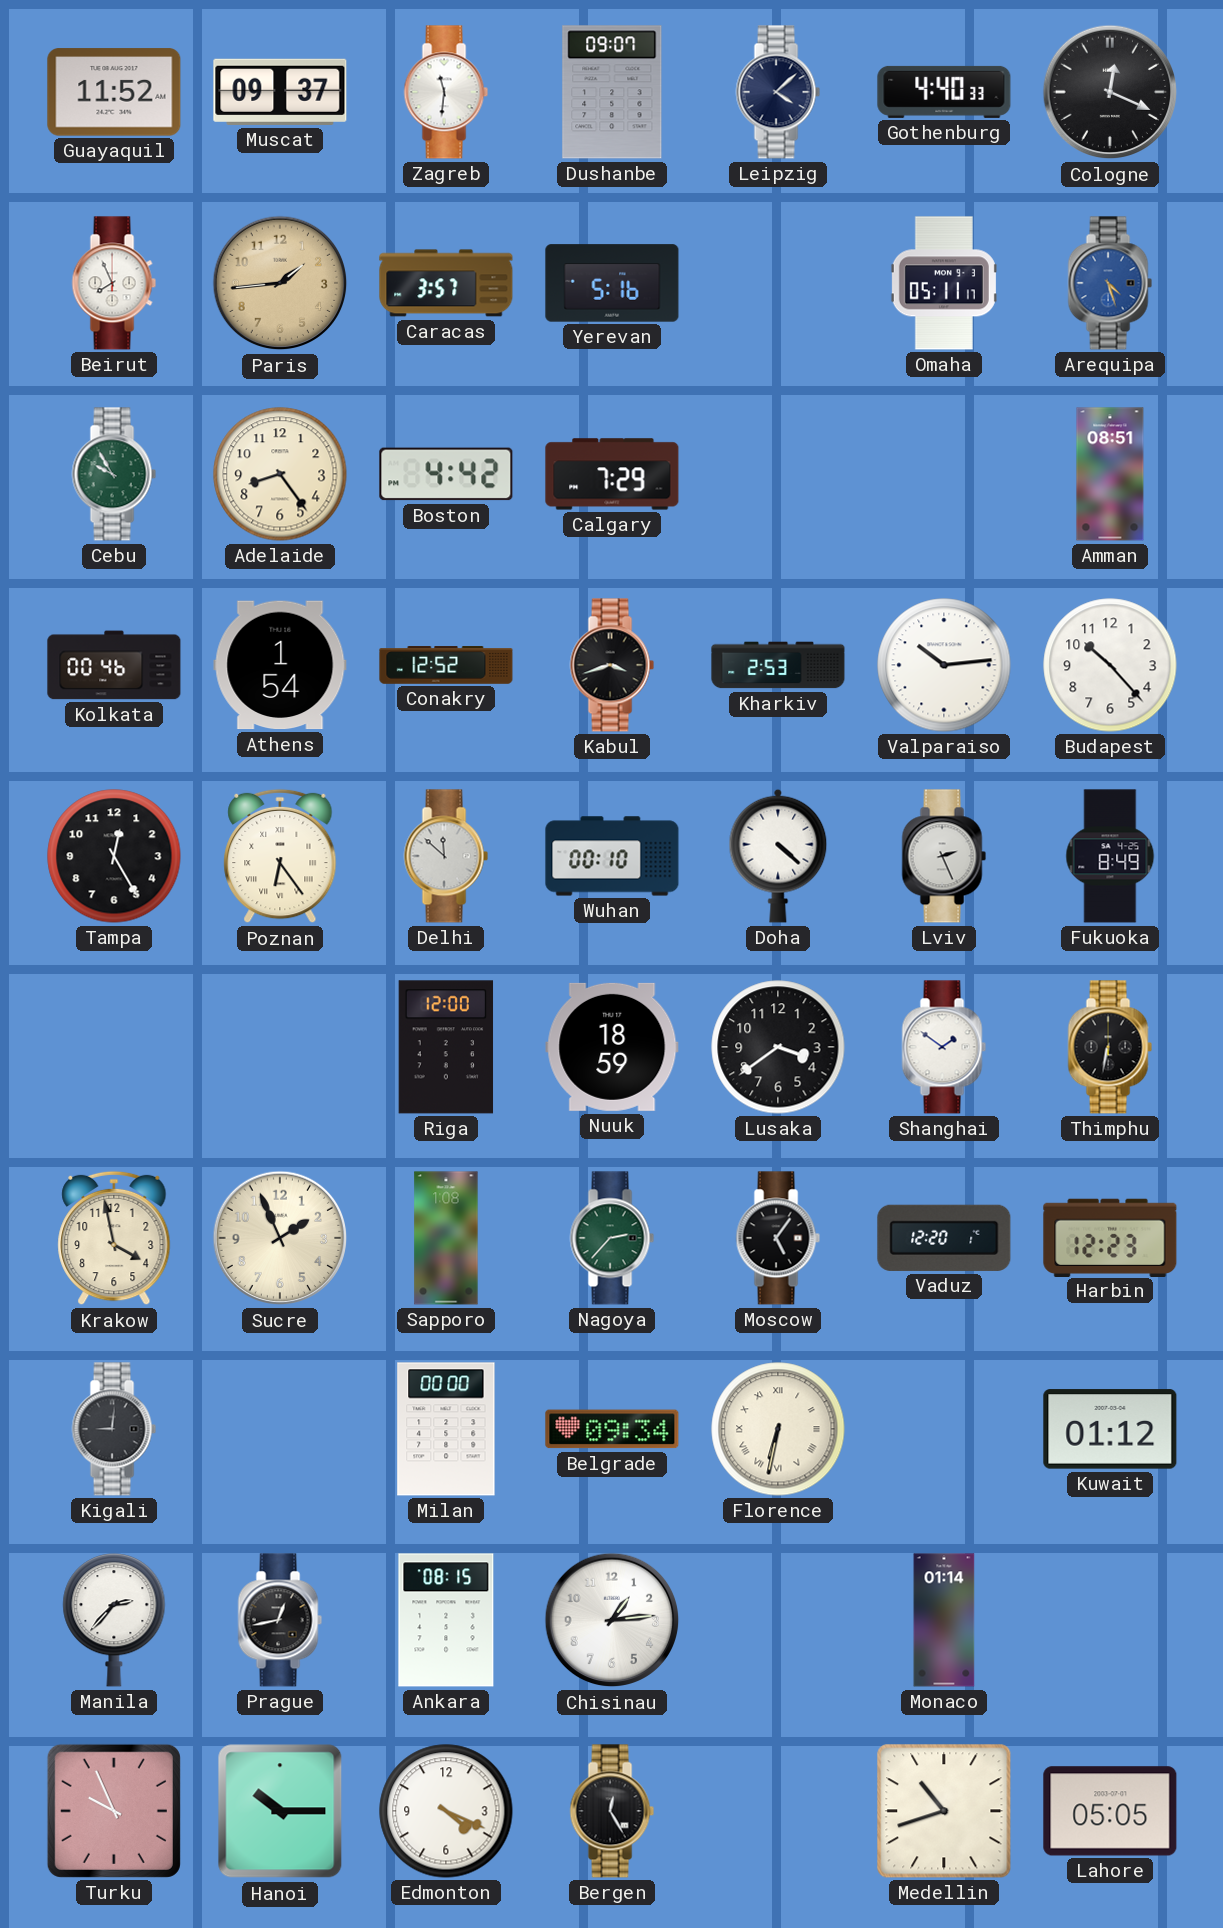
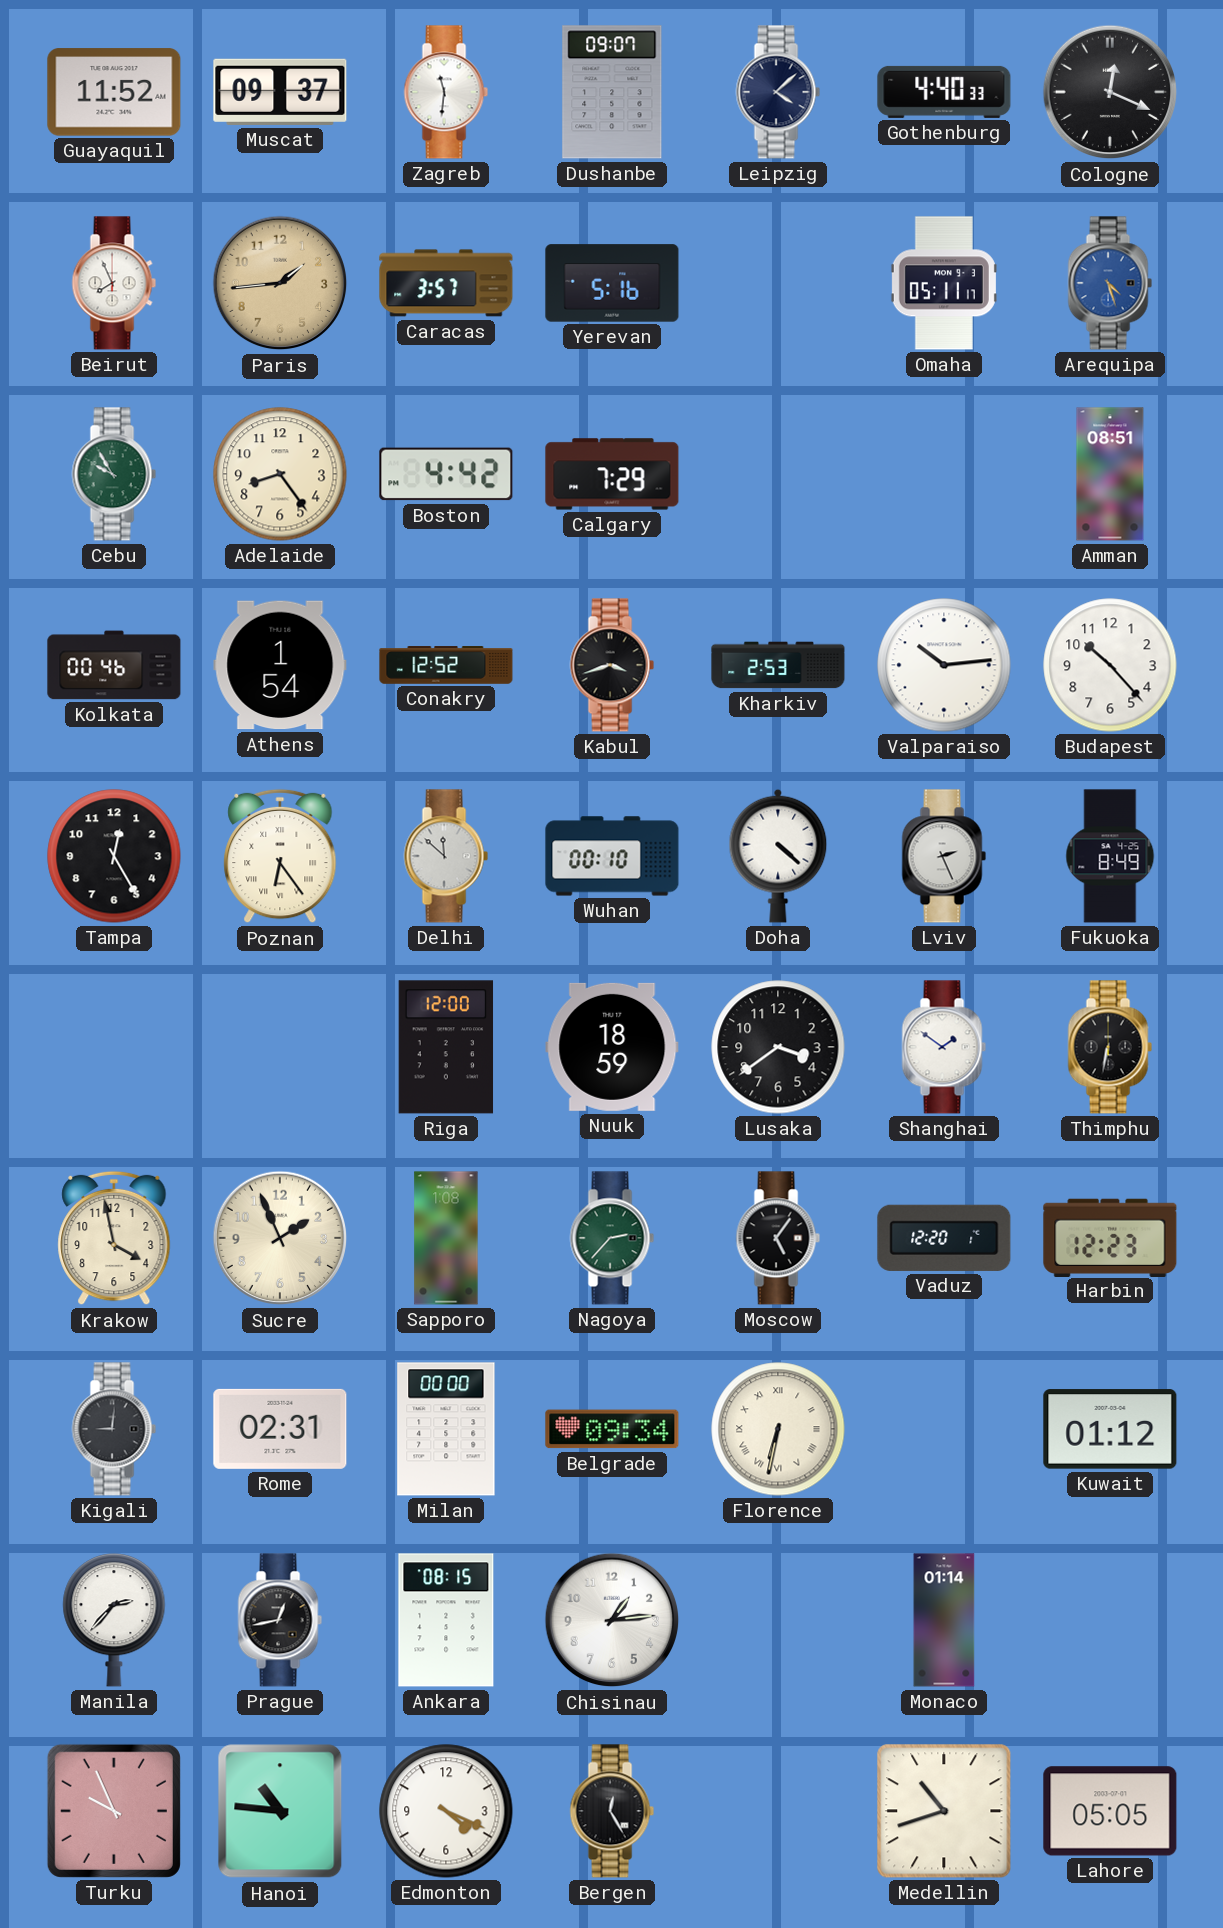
Rome: none -> 02:31 (280, 1429)
Hanoi: 10:15 -> 10:46 (280, 1811)
